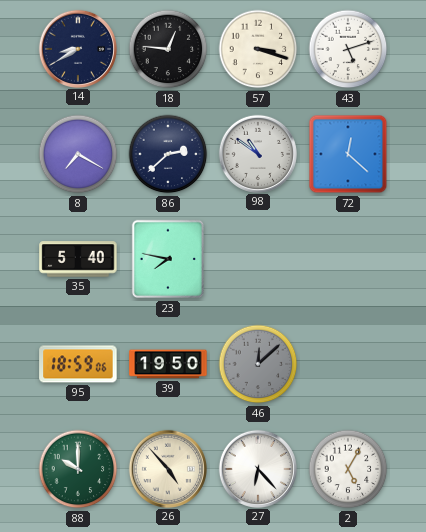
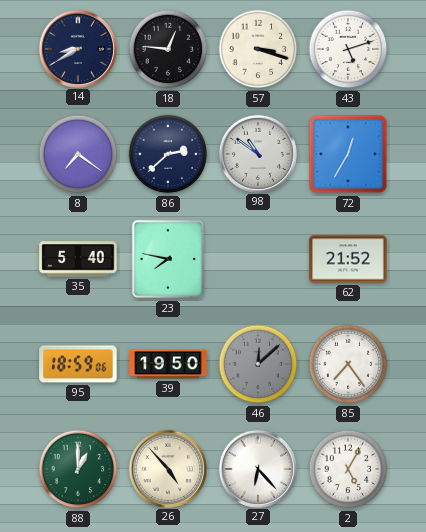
8: 7:20 -> 7:21 (78, 154)
72: 12:22 -> 12:35 (348, 154)
62: none -> 21:52 (348, 259)
85: none -> 7:24 (348, 364)
88: 10:00 -> 1:00 (78, 469)
